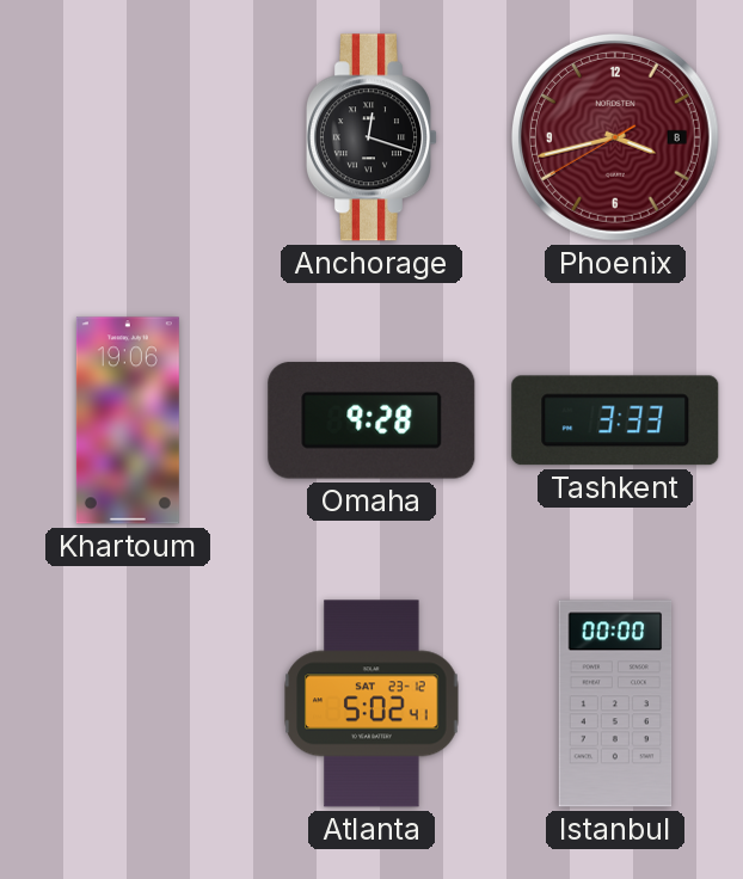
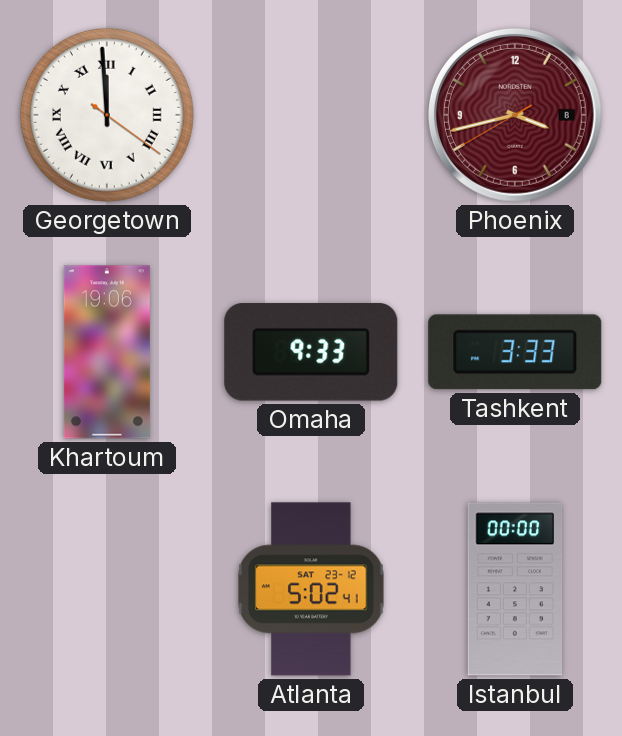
Georgetown: none -> 11:59 (107, 115)
Anchorage: 12:18 -> none (371, 137)
Omaha: 9:28 -> 9:33 (311, 352)
